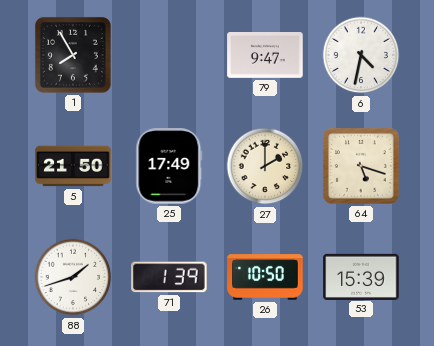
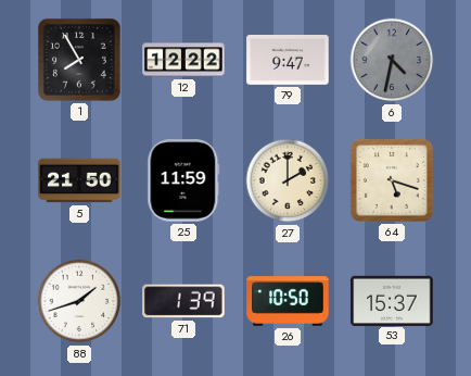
12: none -> 12:22 (183, 60)
6 dial: white -> grey (392, 60)
25: 17:49 -> 11:59 (183, 180)
53: 15:39 -> 15:37 (392, 300)
